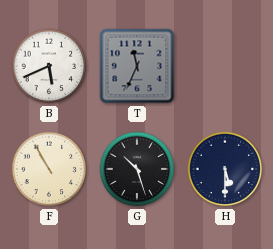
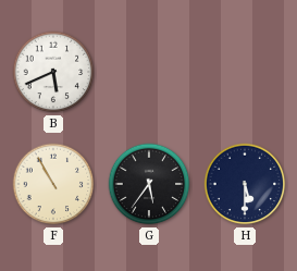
T: 11:34 -> none (137, 66)
G: 10:27 -> 5:36 (149, 184)
